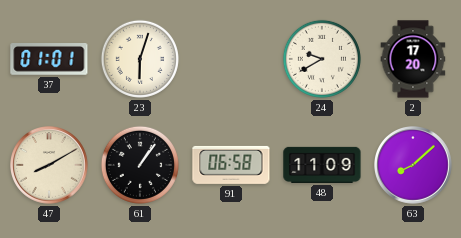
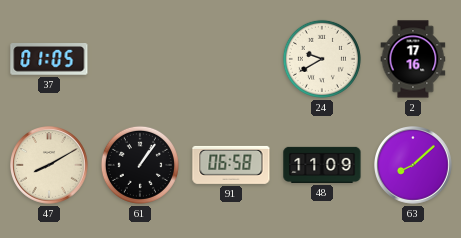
37: 01:01 -> 01:05 (49, 60)
23: 6:03 -> none (140, 59)
2: 17:20 -> 17:16 (413, 59)
